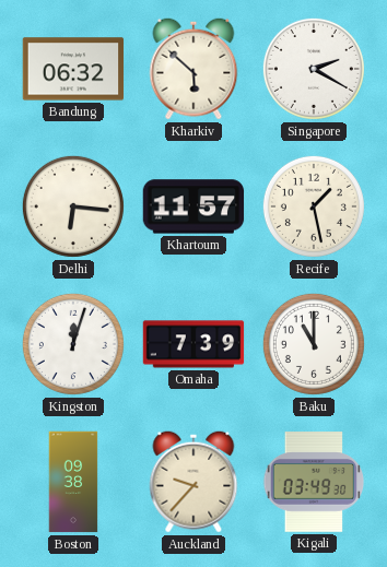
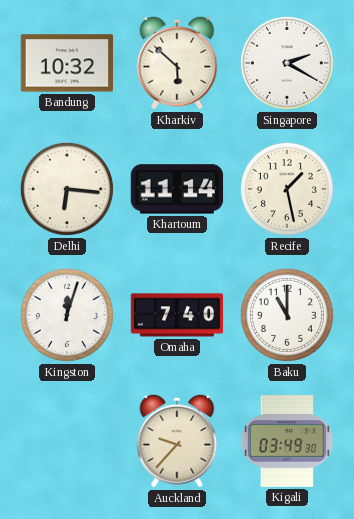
Bandung: 06:32 -> 10:32 (67, 63)
Khartoum: 11:57 -> 11:14 (177, 189)
Omaha: 7:39 -> 7:40 (177, 315)
Boston: 09:38 -> none (73, 482)
